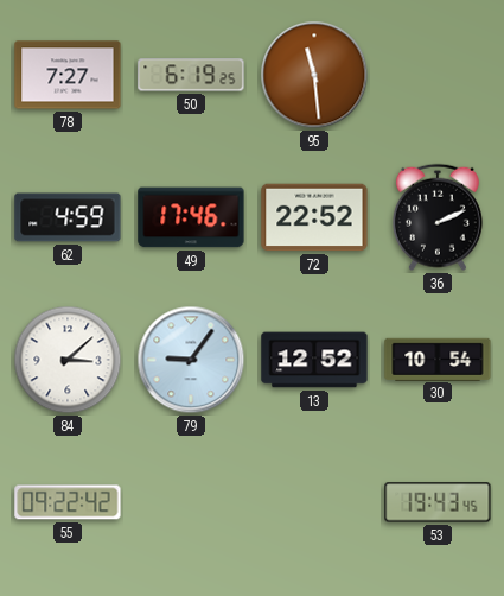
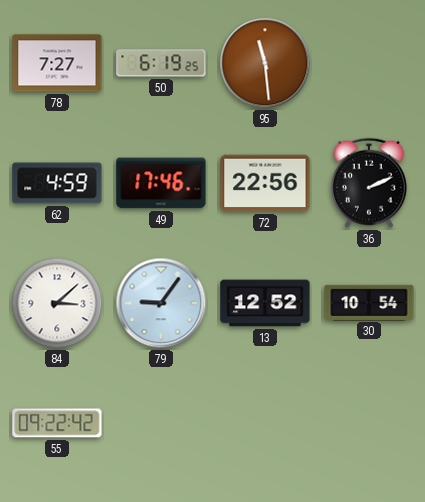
72: 22:52 -> 22:56 (265, 183)
53: 19:43 -> none (438, 502)
